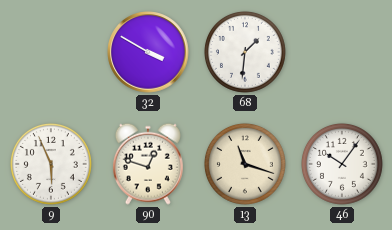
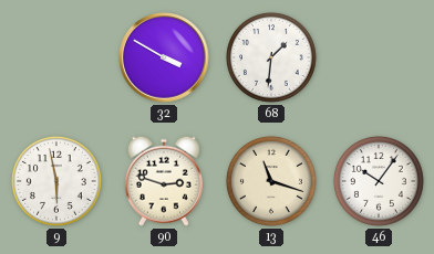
9: 5:56 -> 5:58 (56, 181)
90: 12:48 -> 2:48 (164, 181)
